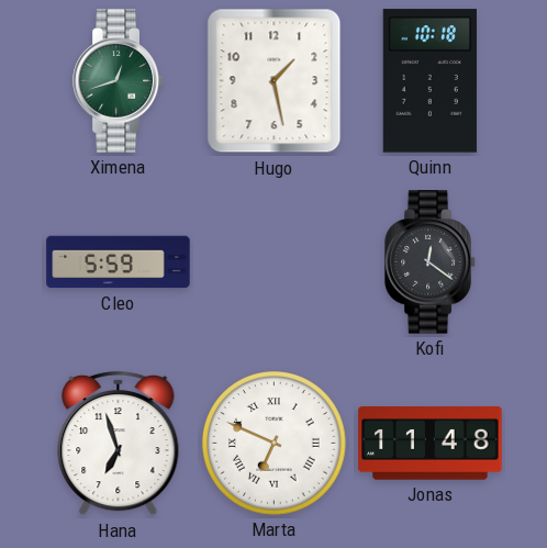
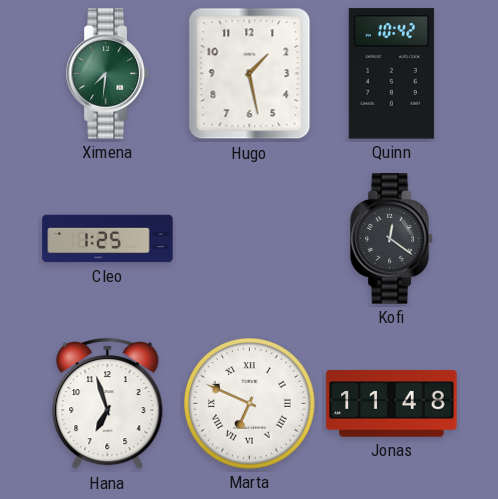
Ximena: 12:42 -> 7:31 (108, 74)
Quinn: 10:18 -> 10:42 (391, 74)
Cleo: 5:59 -> 1:25 (108, 239)
